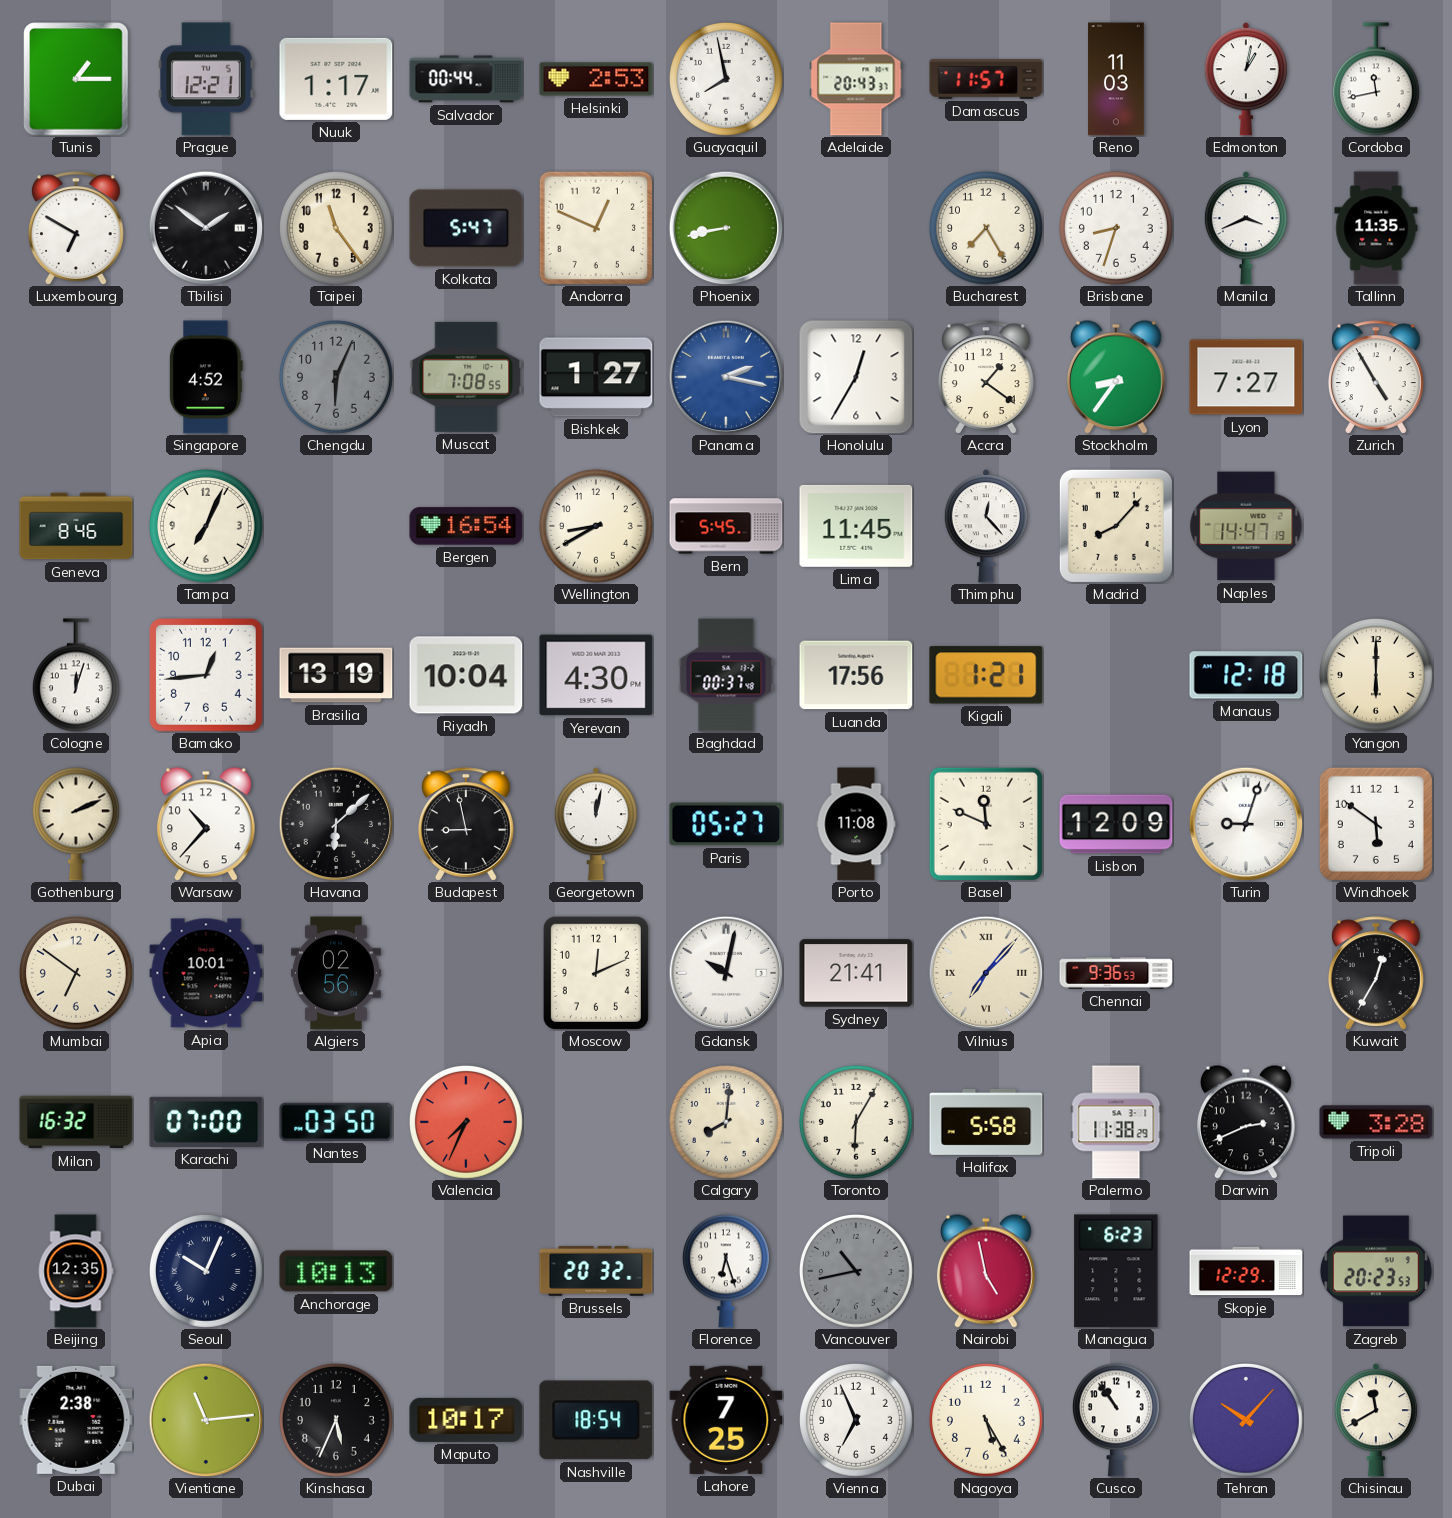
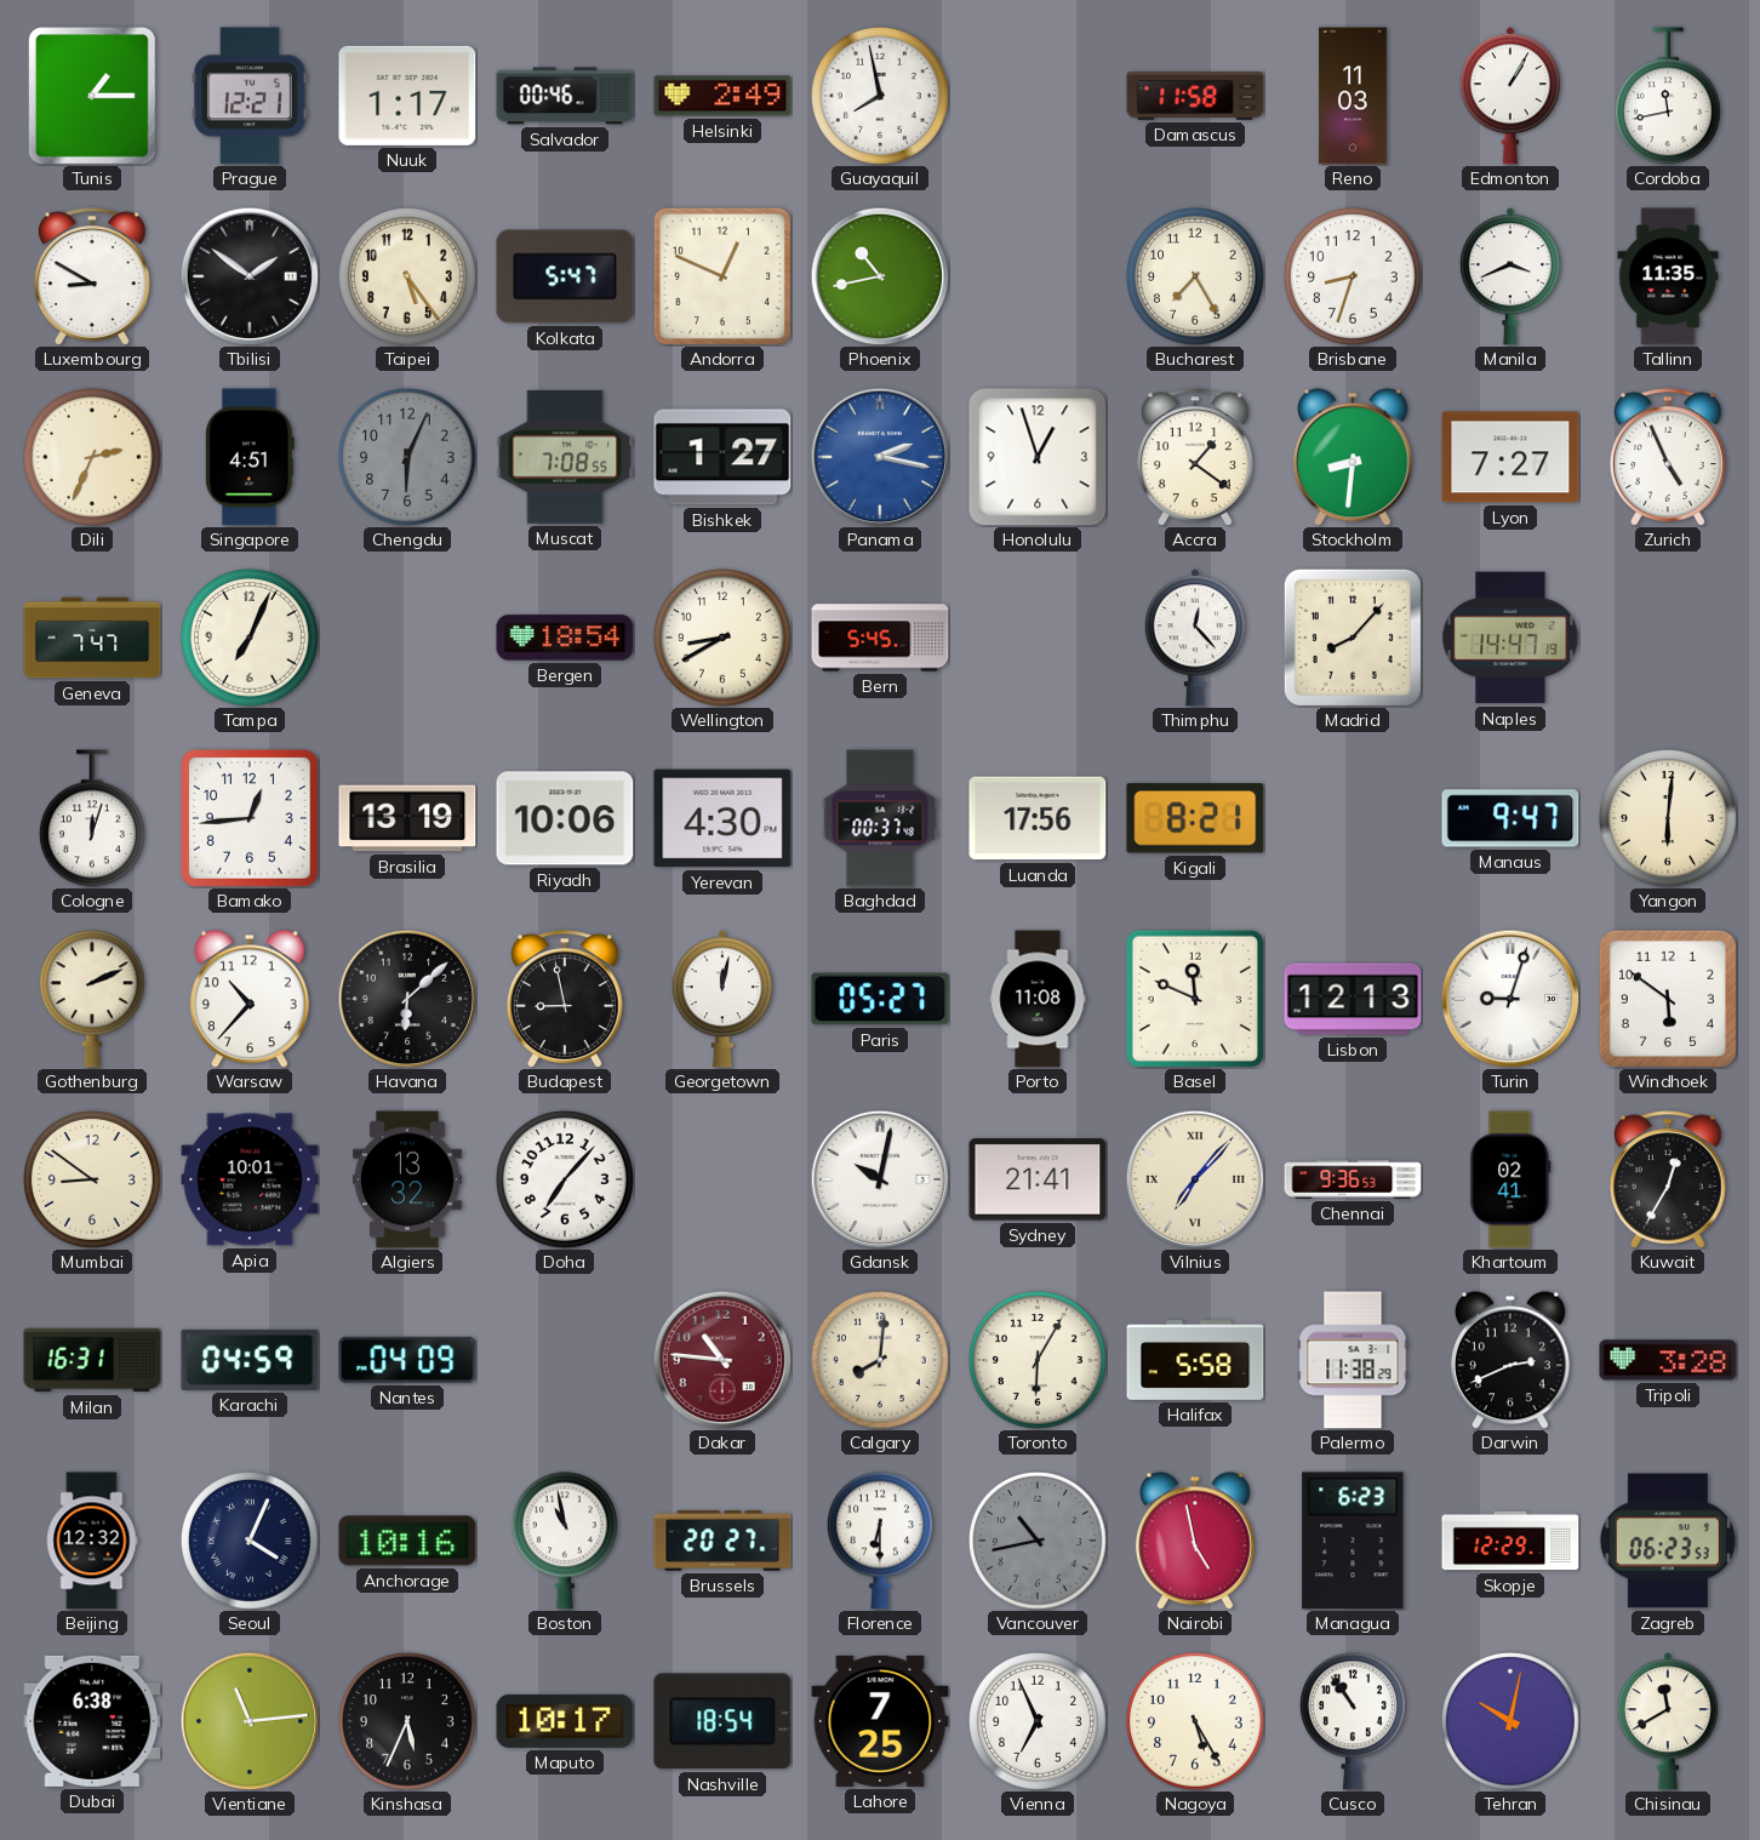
Salvador: 00:44 -> 00:46 (565, 96)
Helsinki: 2:53 -> 2:49 (722, 96)
Adelaide: 20:43 -> none (856, 79)
Damascus: 11:57 -> 11:58 (1195, 96)
Edmonton: 1:02 -> 1:05 (1510, 96)
Luxembourg: 6:50 -> 8:50 (93, 276)
Taipei: 11:24 -> 5:24 (408, 278)
Phoenix: 8:43 -> 10:43 (880, 276)
Dili: none -> 2:34 (93, 458)
Singapore: 4:52 -> 4:51 (250, 457)
Honolulu: 12:35 -> 12:57 (1038, 457)
Stockholm: 8:36 -> 8:31 (1353, 457)
Zurich: 4:55 -> 4:56 (1669, 457)
Geneva: 8:46 -> 7:47 (92, 638)
Bergen: 16:54 -> 18:54 (565, 638)
Lima: 11:45 -> none (856, 526)
Riyadh: 10:04 -> 10:06 (565, 818)
Kigali: 1:21 -> 8:21 (1195, 818)
Manaus: 12:18 -> 9:47 (1510, 818)
Yangon: 6:00 -> 6:01 (1669, 819)
Lisbon: 12:09 -> 12:13 (1353, 999)
Mumbai: 6:51 -> 8:51 (93, 1181)
Algiers: 02:56 -> 13:32 (407, 1179)
Doha: none -> 7:07 (566, 1181)
Moscow: 12:11 -> none (596, 973)
Khartoum: none -> 02:41 (1510, 1179)
Milan: 16:32 -> 16:31 (92, 1360)
Karachi: 07:00 -> 04:59 (250, 1360)
Nantes: 03:50 -> 04:09 (407, 1360)
Valencia: 7:34 -> none (467, 1123)
Dakar: none -> 10:46 (722, 1360)
Beijing: 12:35 -> 12:32 (92, 1541)
Seoul: 10:04 -> 4:04 (251, 1542)
Anchorage: 10:13 -> 10:16 (407, 1541)
Boston: none -> 10:58 (565, 1541)
Brussels: 20:32 -> 20:27 (722, 1541)
Florence: 6:27 -> 6:30 (880, 1541)
Zagreb: 20:23 -> 06:23 (1668, 1541)
Dubai: 2:38 -> 6:38 (92, 1721)
Tehran: 10:07 -> 10:02 (1512, 1722)
